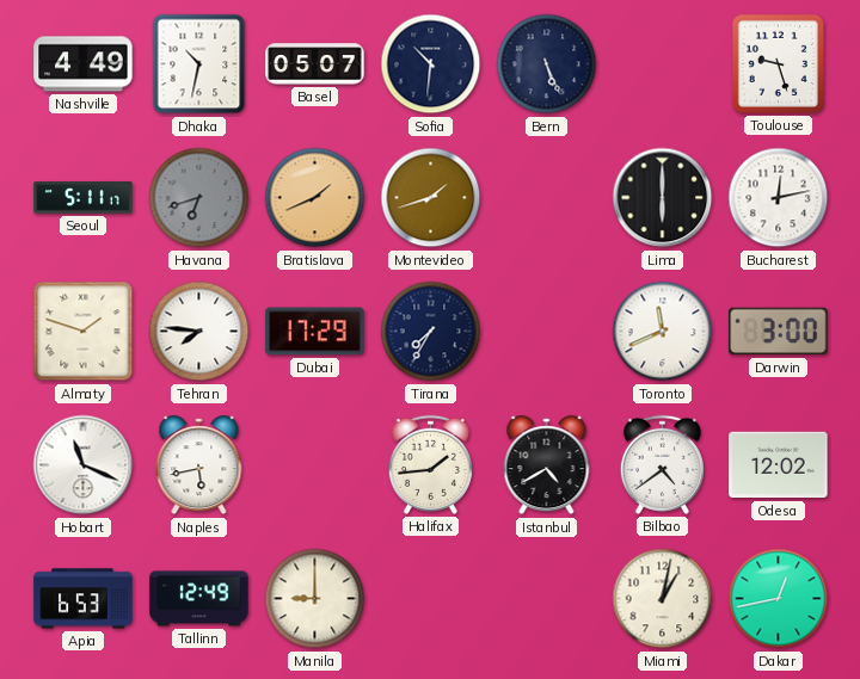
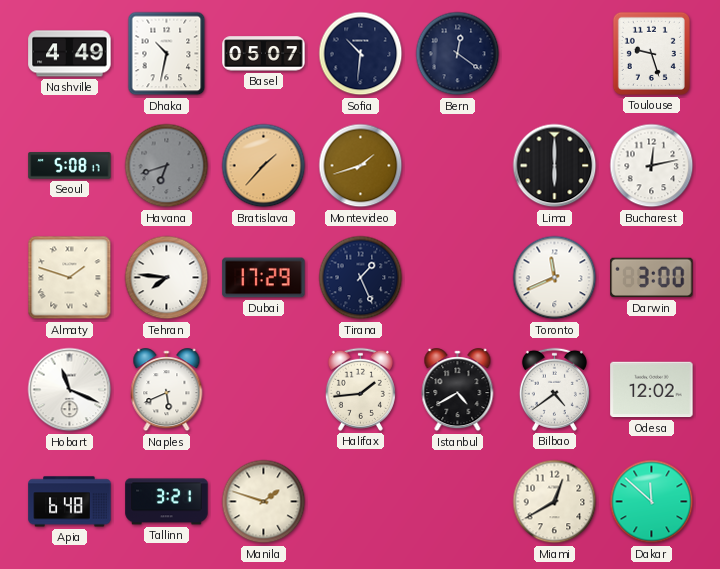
Bern: 5:26 -> 12:21 (458, 54)
Seoul: 5:11 -> 5:08 (70, 166)
Bratislava: 1:41 -> 1:37 (264, 166)
Tirana: 7:35 -> 1:26 (361, 278)
Naples: 5:43 -> 5:41 (167, 390)
Apia: 6:53 -> 6:48 (70, 502)
Tallinn: 12:49 -> 3:21 (167, 502)
Manila: 9:00 -> 1:48 (264, 502)
Miami: 1:02 -> 12:40 (555, 502)
Dakar: 12:43 -> 11:52 (652, 502)
